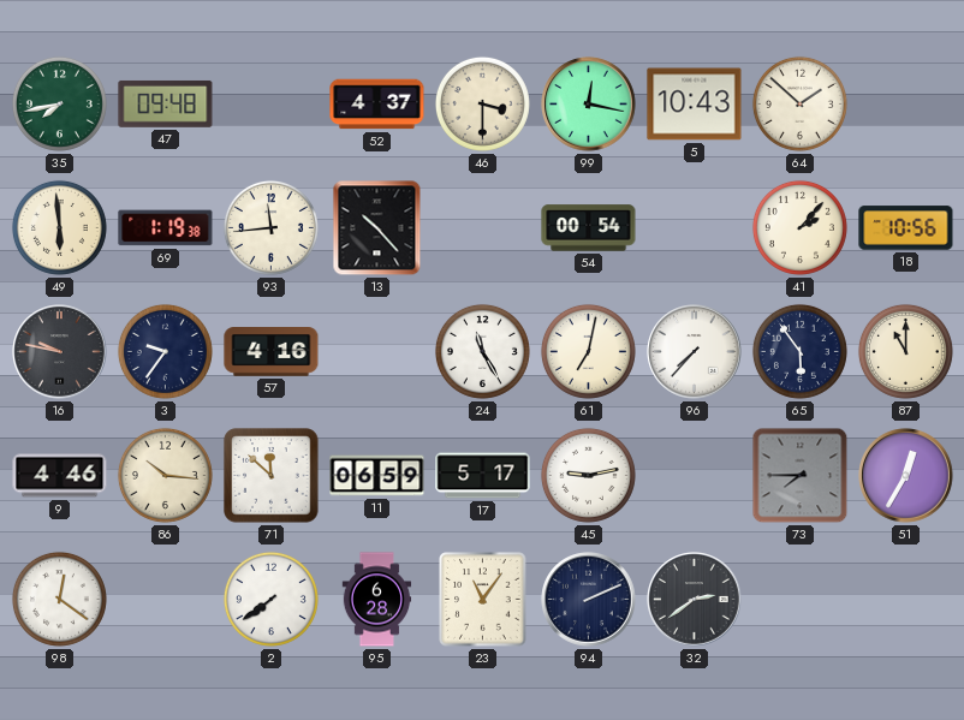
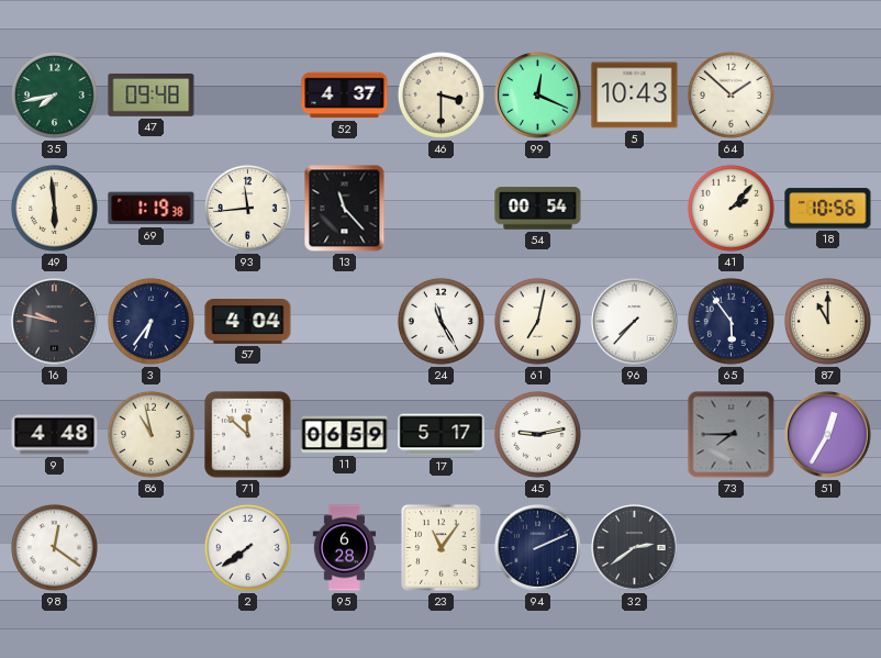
99: 12:17 -> 12:19 (538, 96)
13: 10:23 -> 11:23 (345, 209)
3: 9:36 -> 6:36 (150, 321)
57: 4:16 -> 4:04 (248, 322)
9: 4:46 -> 4:48 (55, 435)
86: 10:16 -> 10:58 (150, 434)
